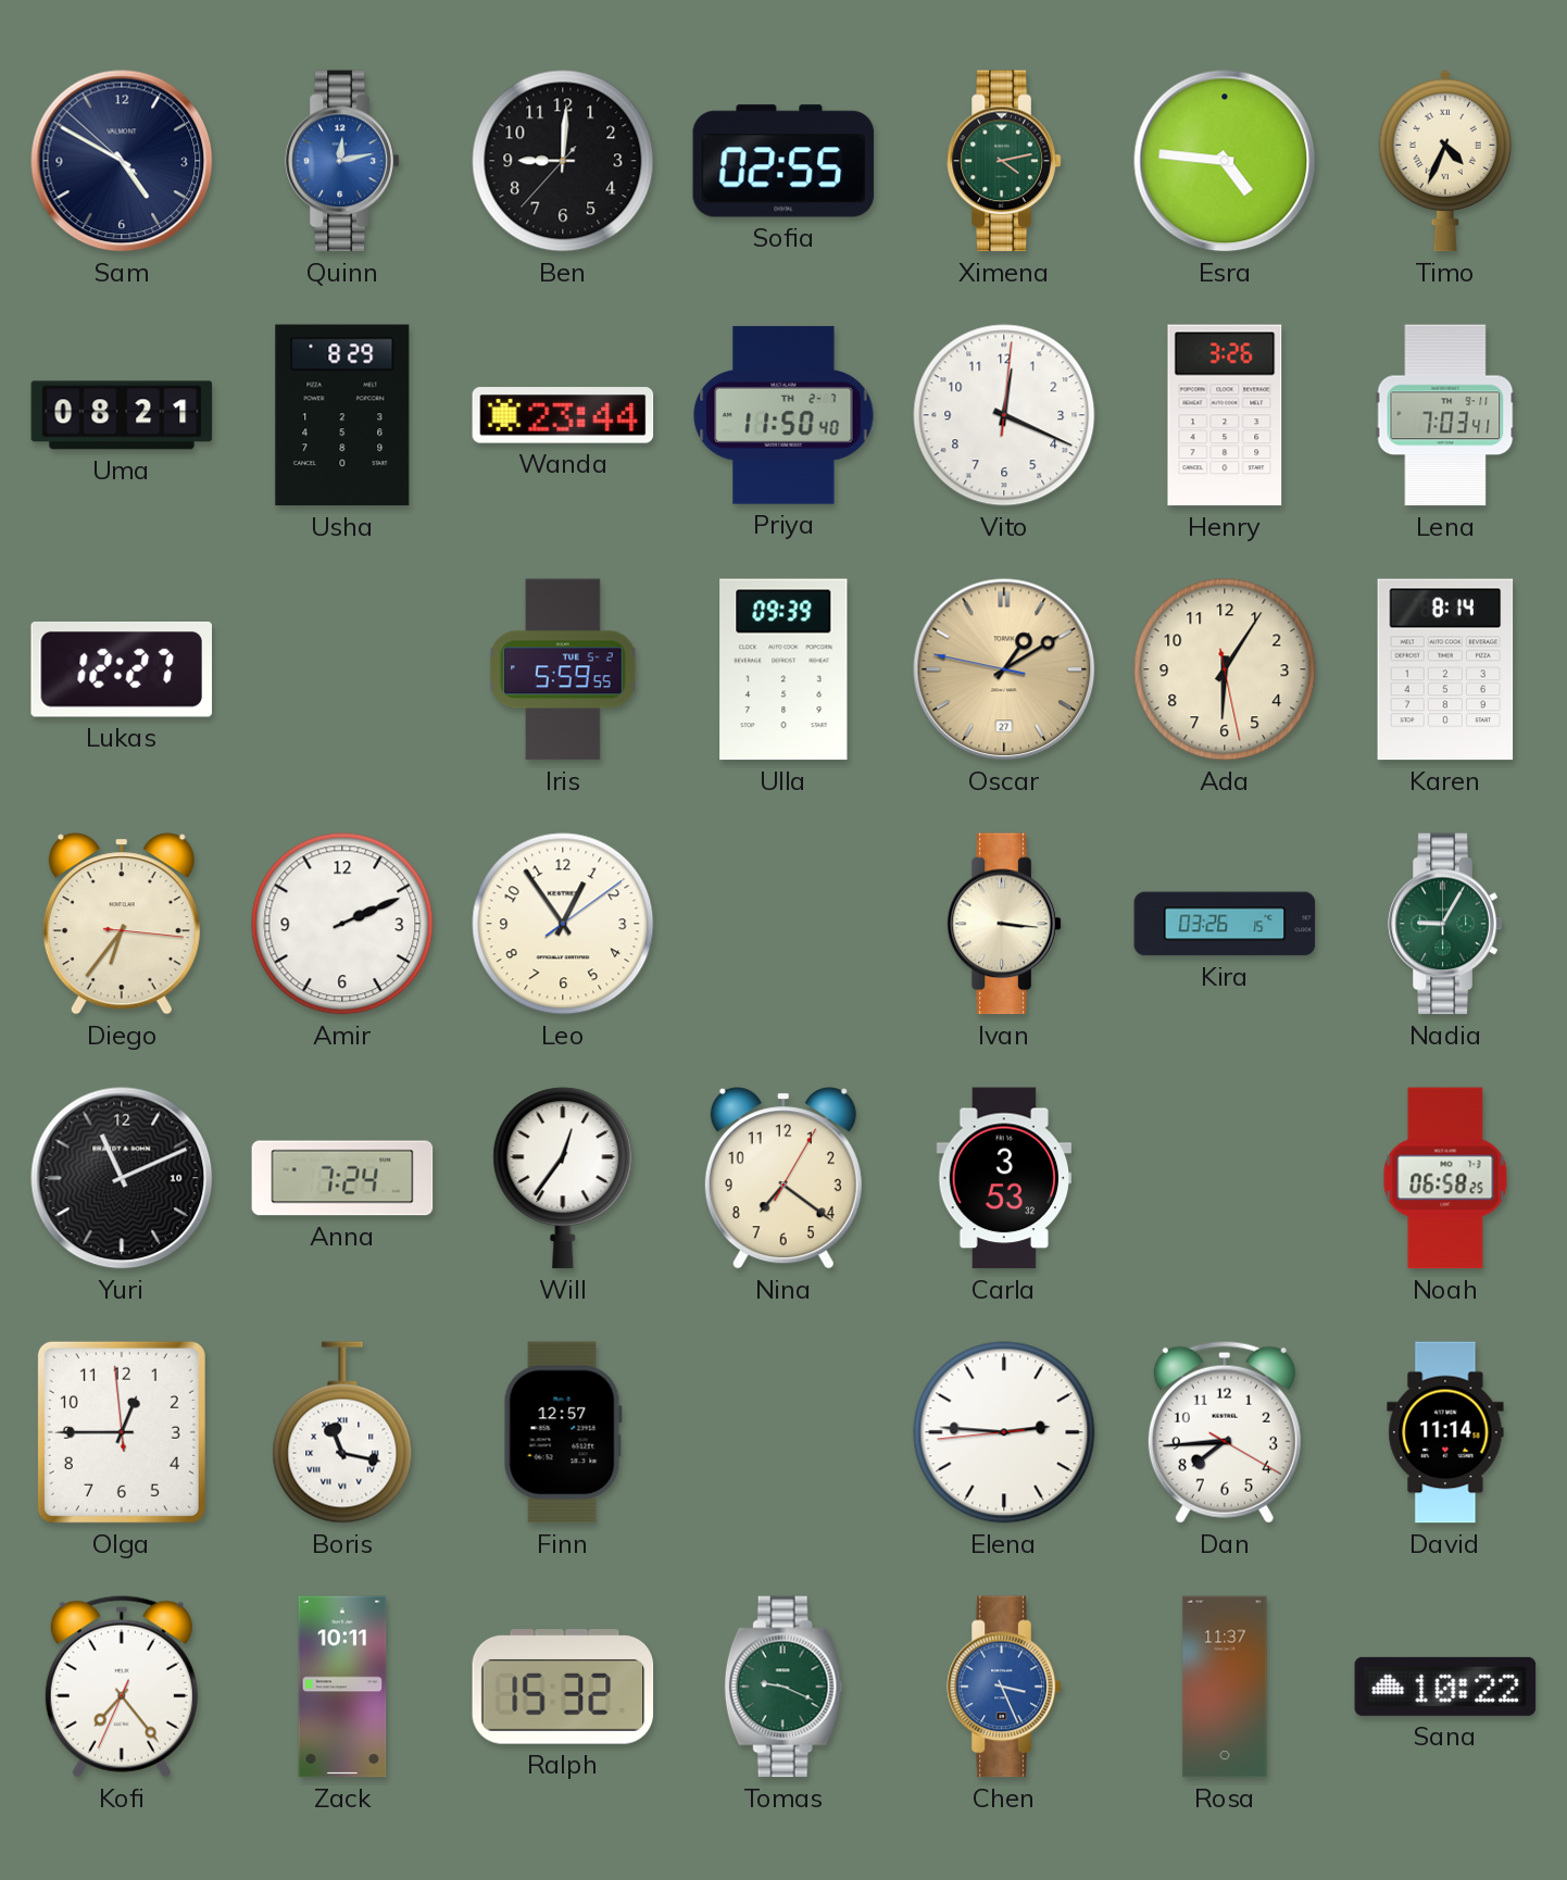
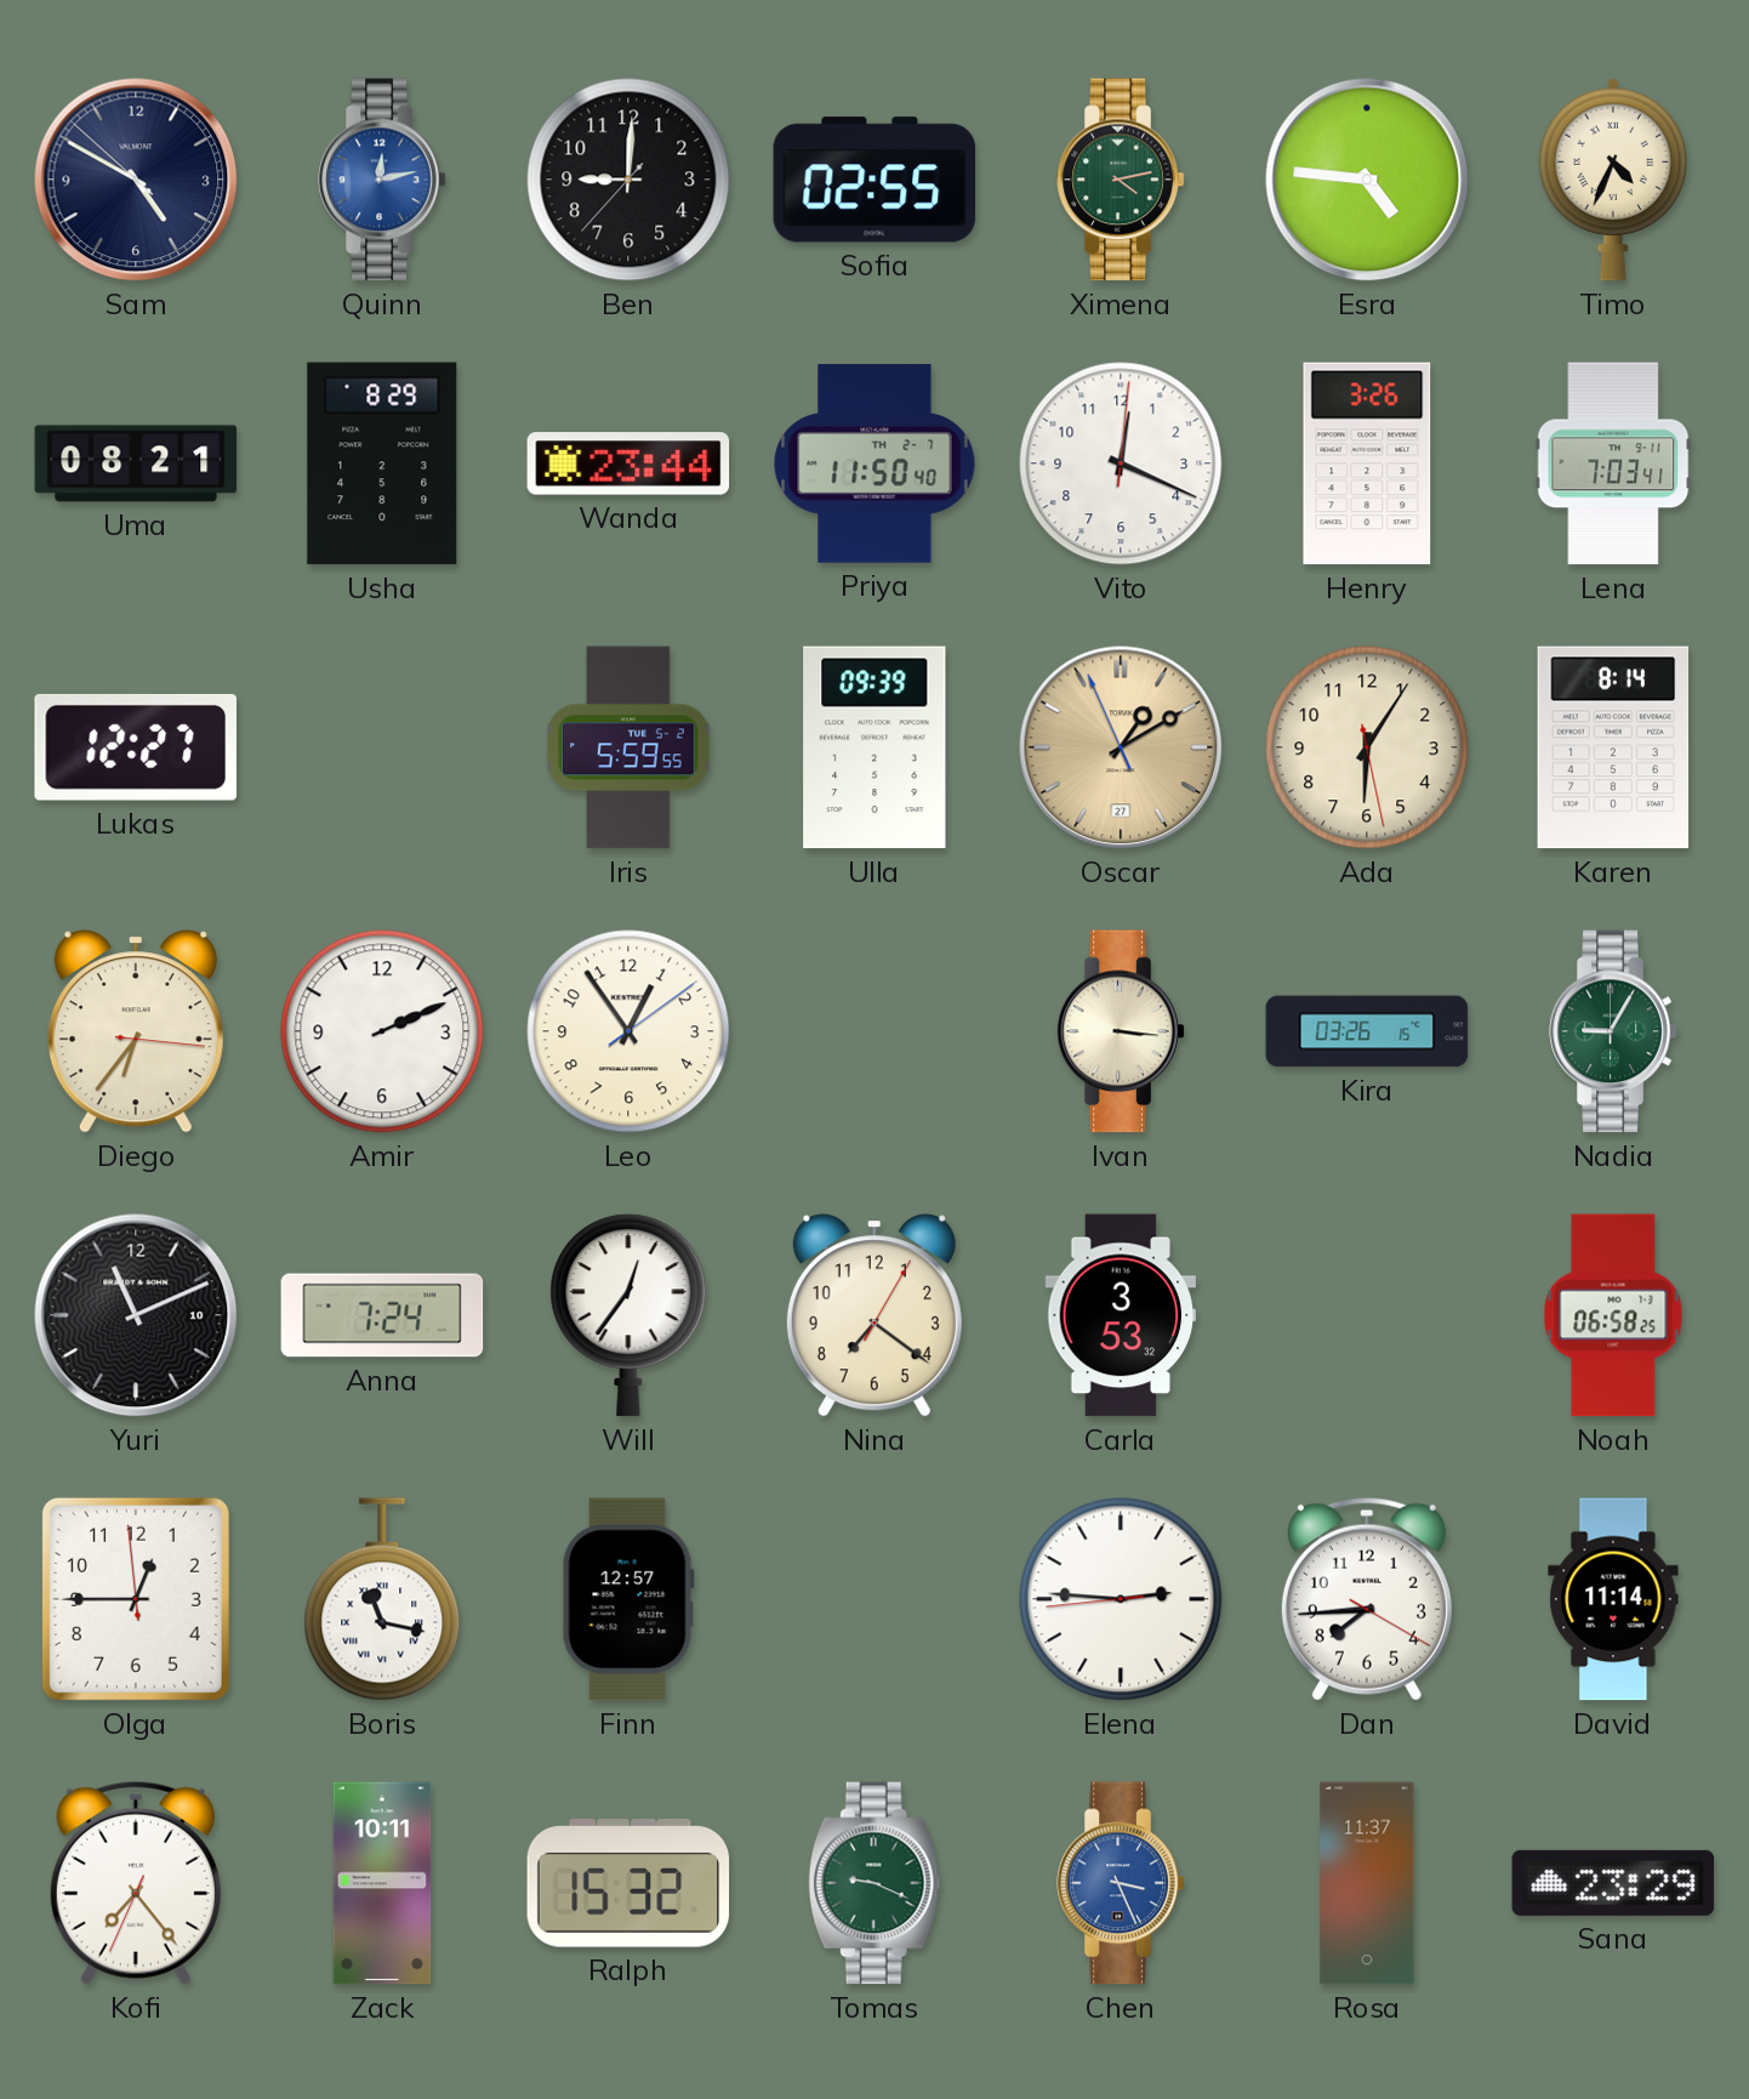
Oscar: 1:09:47 -> 1:09:56 (1121, 747)
Sana: 10:22 -> 23:29 (1613, 1883)
